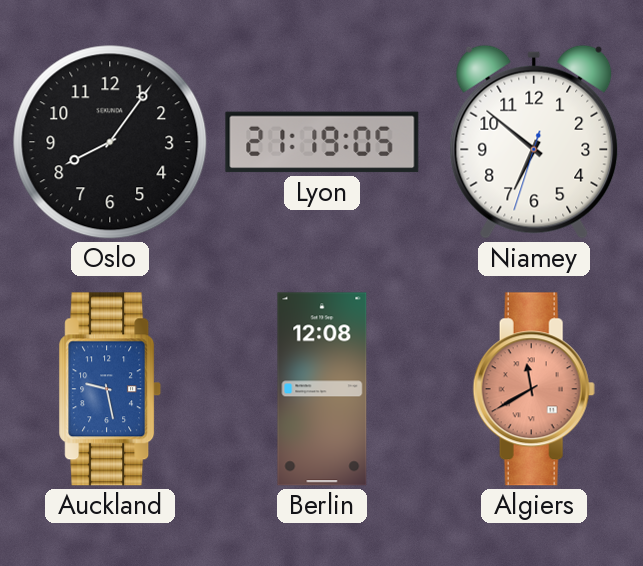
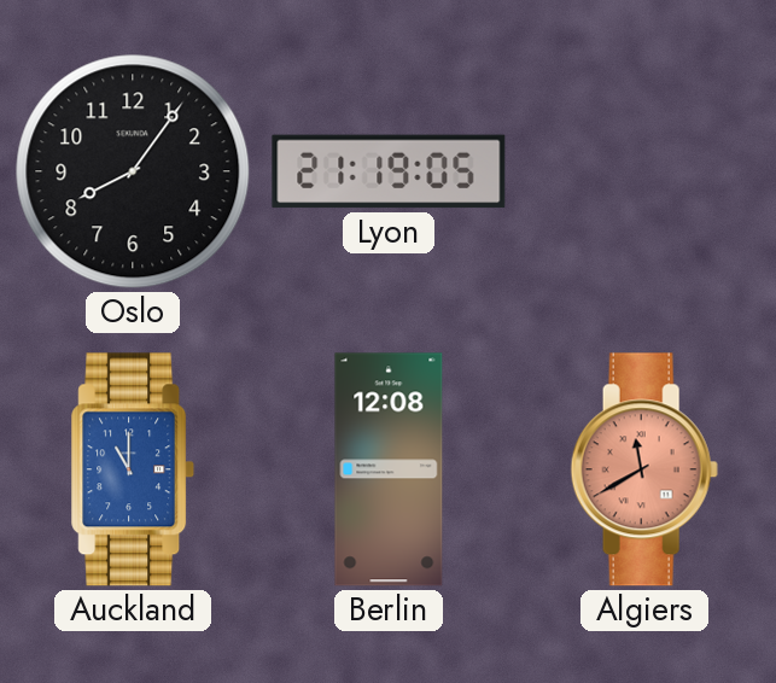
Niamey: 6:51 -> none (534, 142)
Auckland: 9:28 -> 11:00 (134, 469)
